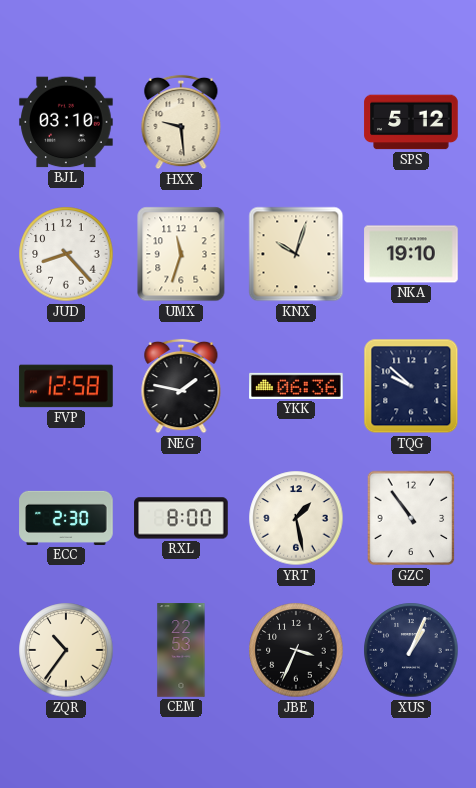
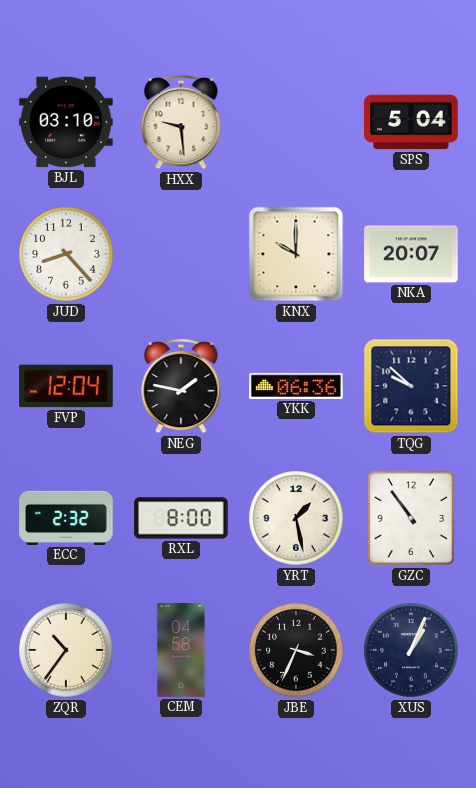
SPS: 5:12 -> 5:04 (411, 122)
UMX: 11:33 -> none (181, 254)
KNX: 10:03 -> 10:00 (296, 254)
NKA: 19:10 -> 20:07 (411, 254)
FVP: 12:58 -> 12:04 (66, 386)
ECC: 2:30 -> 2:32 (66, 518)
CEM: 22:53 -> 04:58 (181, 650)
